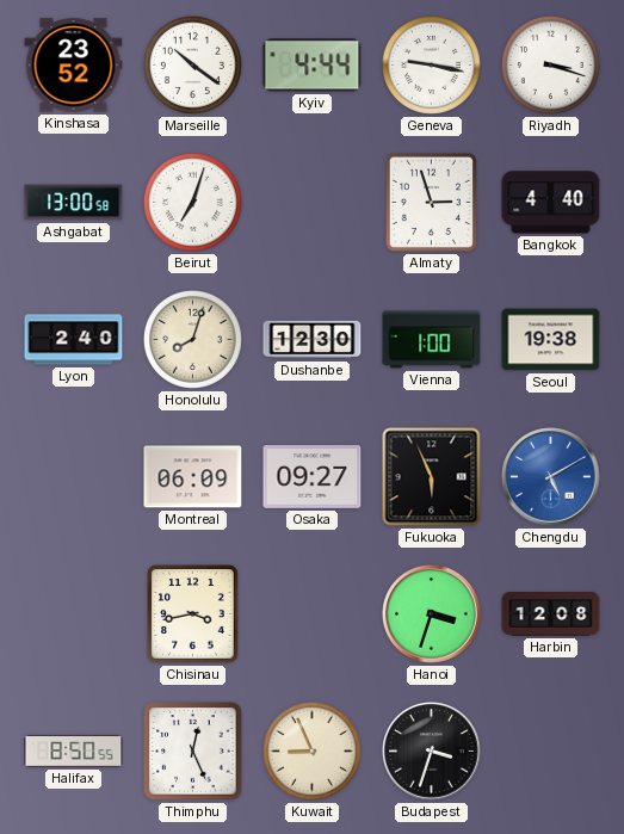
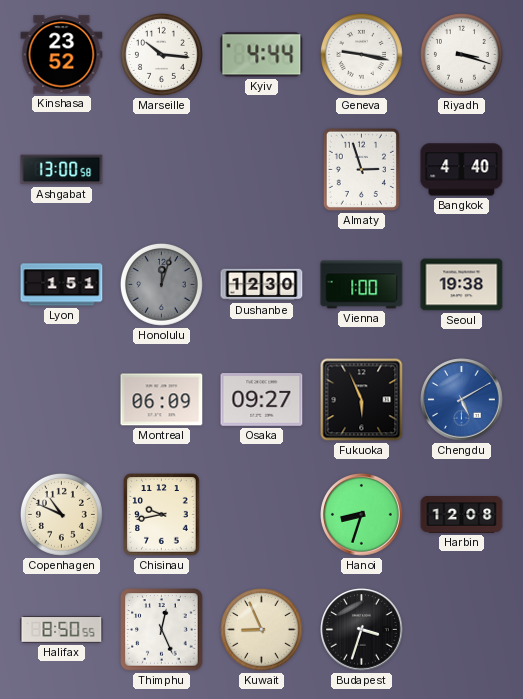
Marseille: 10:21 -> 10:16 (161, 54)
Beirut: 7:03 -> none (192, 202)
Lyon: 2:40 -> 1:51 (62, 285)
Honolulu: 8:03 -> 12:03 (161, 284)
Honolulu dial: cream -> grey (161, 284)
Copenhagen: none -> 10:49 (61, 514)
Chisinau: 3:43 -> 9:43 (162, 515)
Hanoi: 3:33 -> 8:33 (362, 515)
